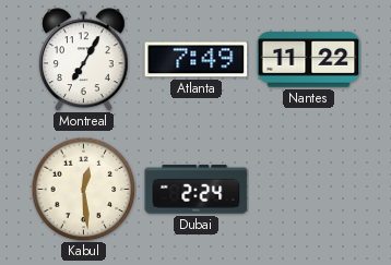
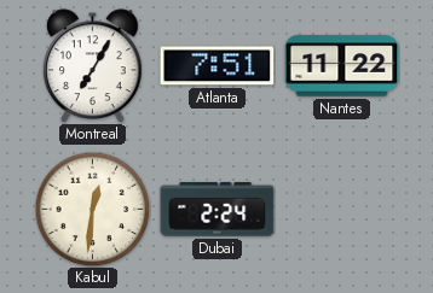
Atlanta: 7:49 -> 7:51 (218, 66)
Kabul: 12:29 -> 12:31 (92, 209)
